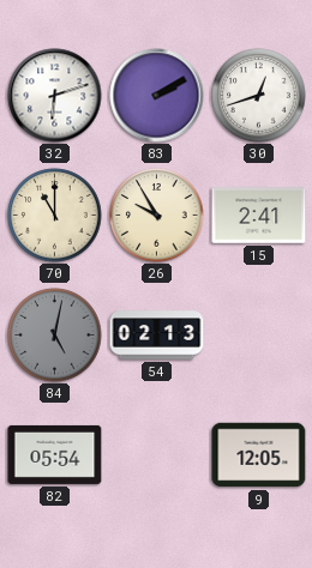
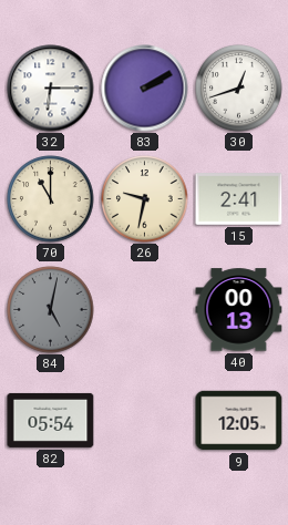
32: 6:12 -> 6:15 (51, 89)
26: 9:55 -> 9:32 (145, 199)
54: 02:13 -> none (157, 336)
40: none -> 00:13 (239, 310)
